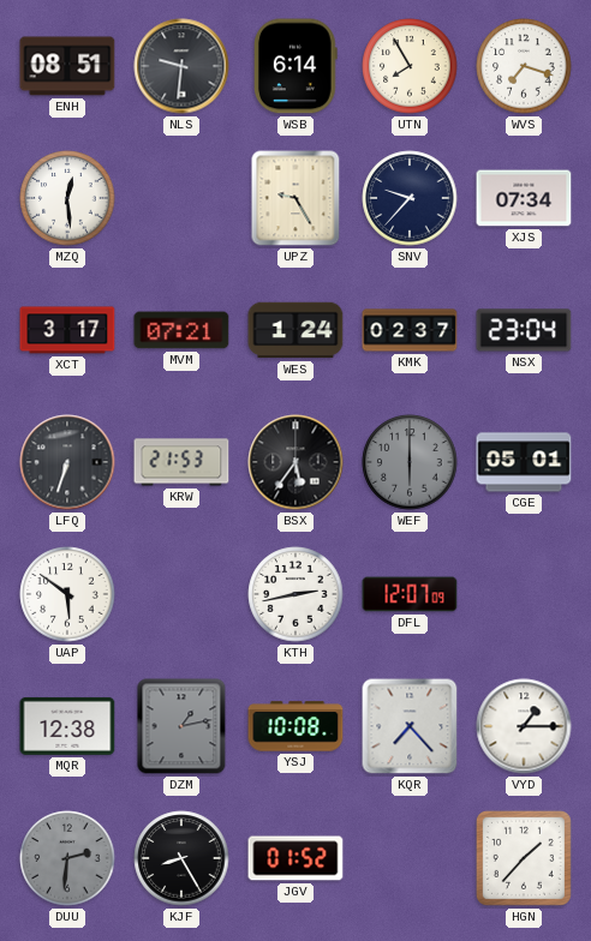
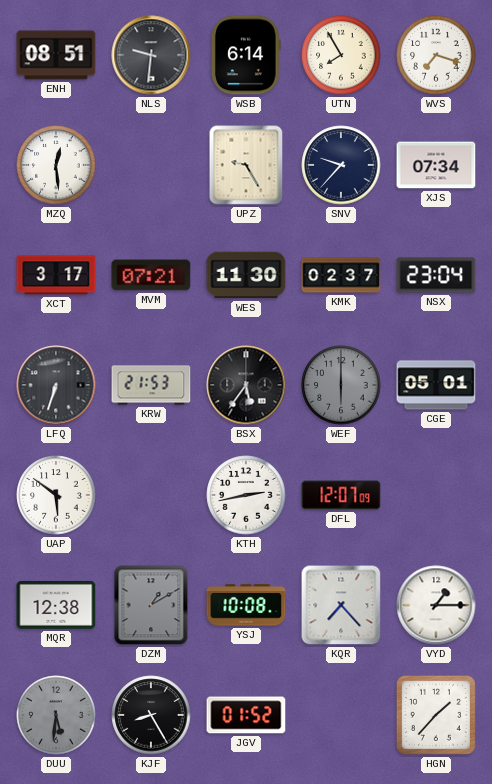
WES: 1:24 -> 11:30 (246, 275)
DZM: 1:13 -> 1:10 (151, 605)
DUU: 2:31 -> 5:31 (56, 715)
